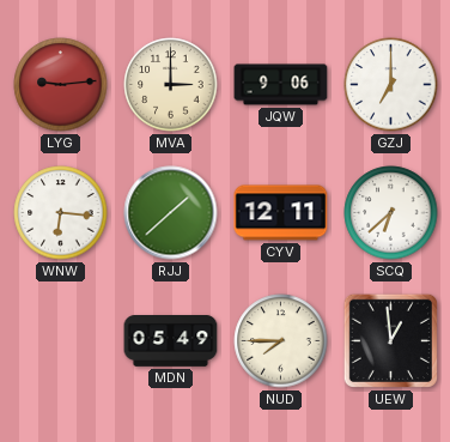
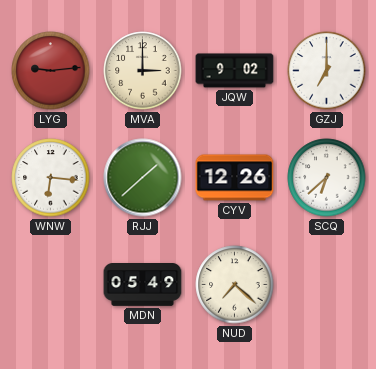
JQW: 9:06 -> 9:02 (235, 71)
CYV: 12:11 -> 12:26 (235, 178)
NUD: 7:45 -> 7:22 (235, 285)
UEW: 12:59 -> none (390, 340)
